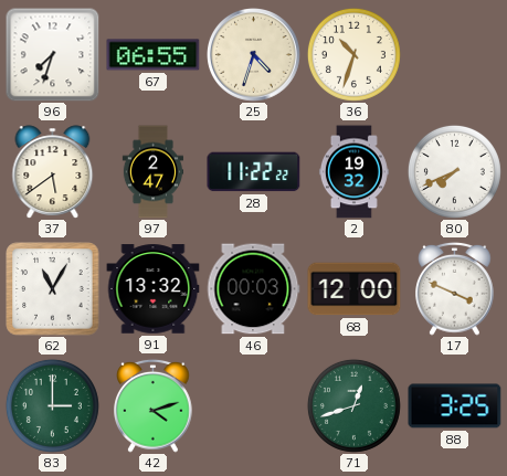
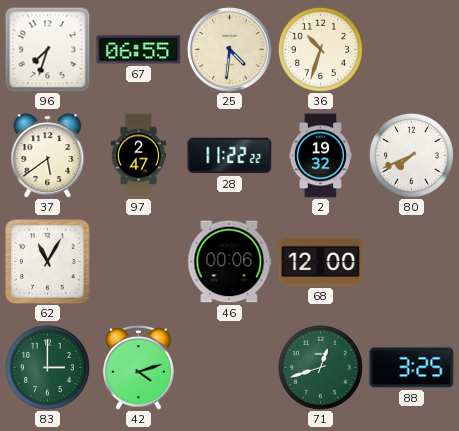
25: 4:33 -> 4:31 (230, 50)
91: 13:32 -> none (154, 289)
46: 00:03 -> 00:06 (229, 262)
17: 3:49 -> none (455, 288)
